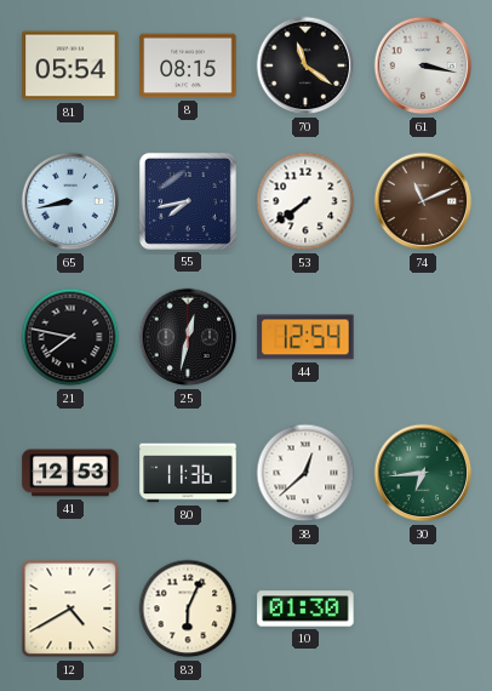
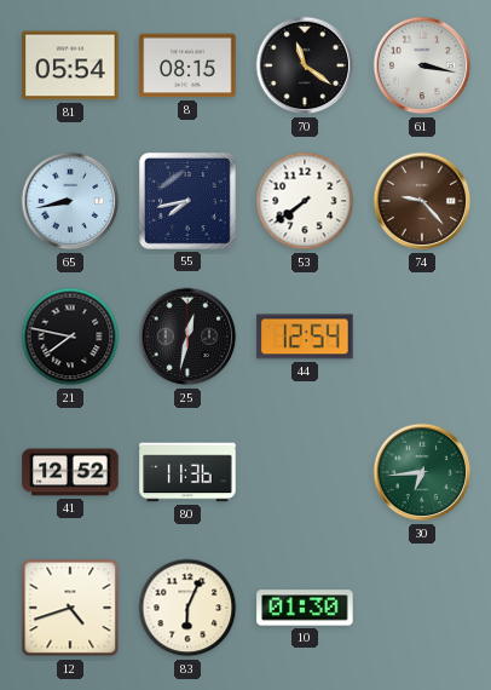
74: 11:11 -> 9:23 (422, 201)
41: 12:53 -> 12:52 (70, 472)
38: 12:38 -> none (305, 473)
12: 4:40 -> 4:42 (70, 608)
